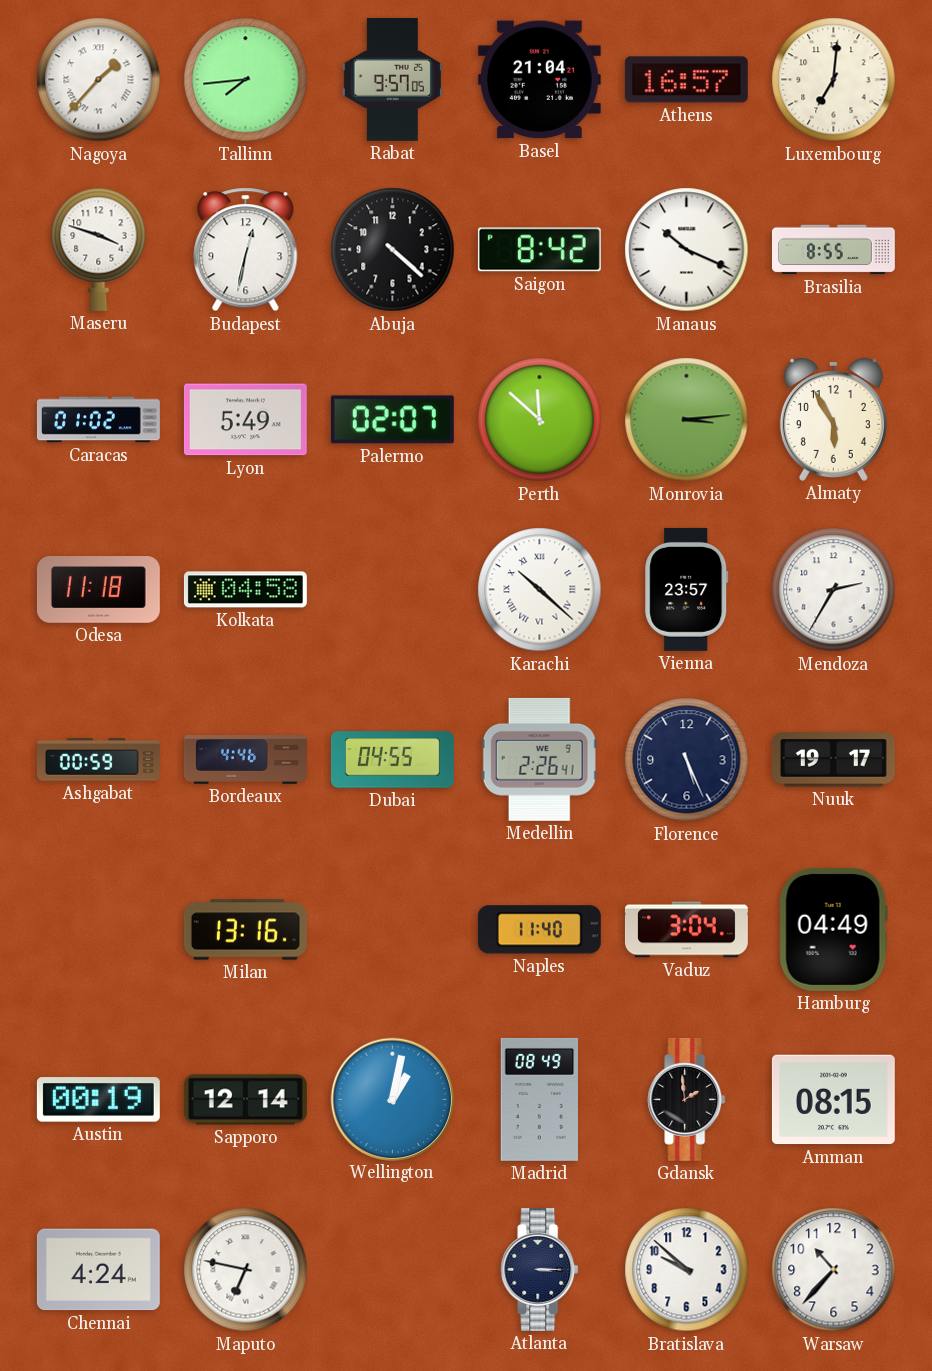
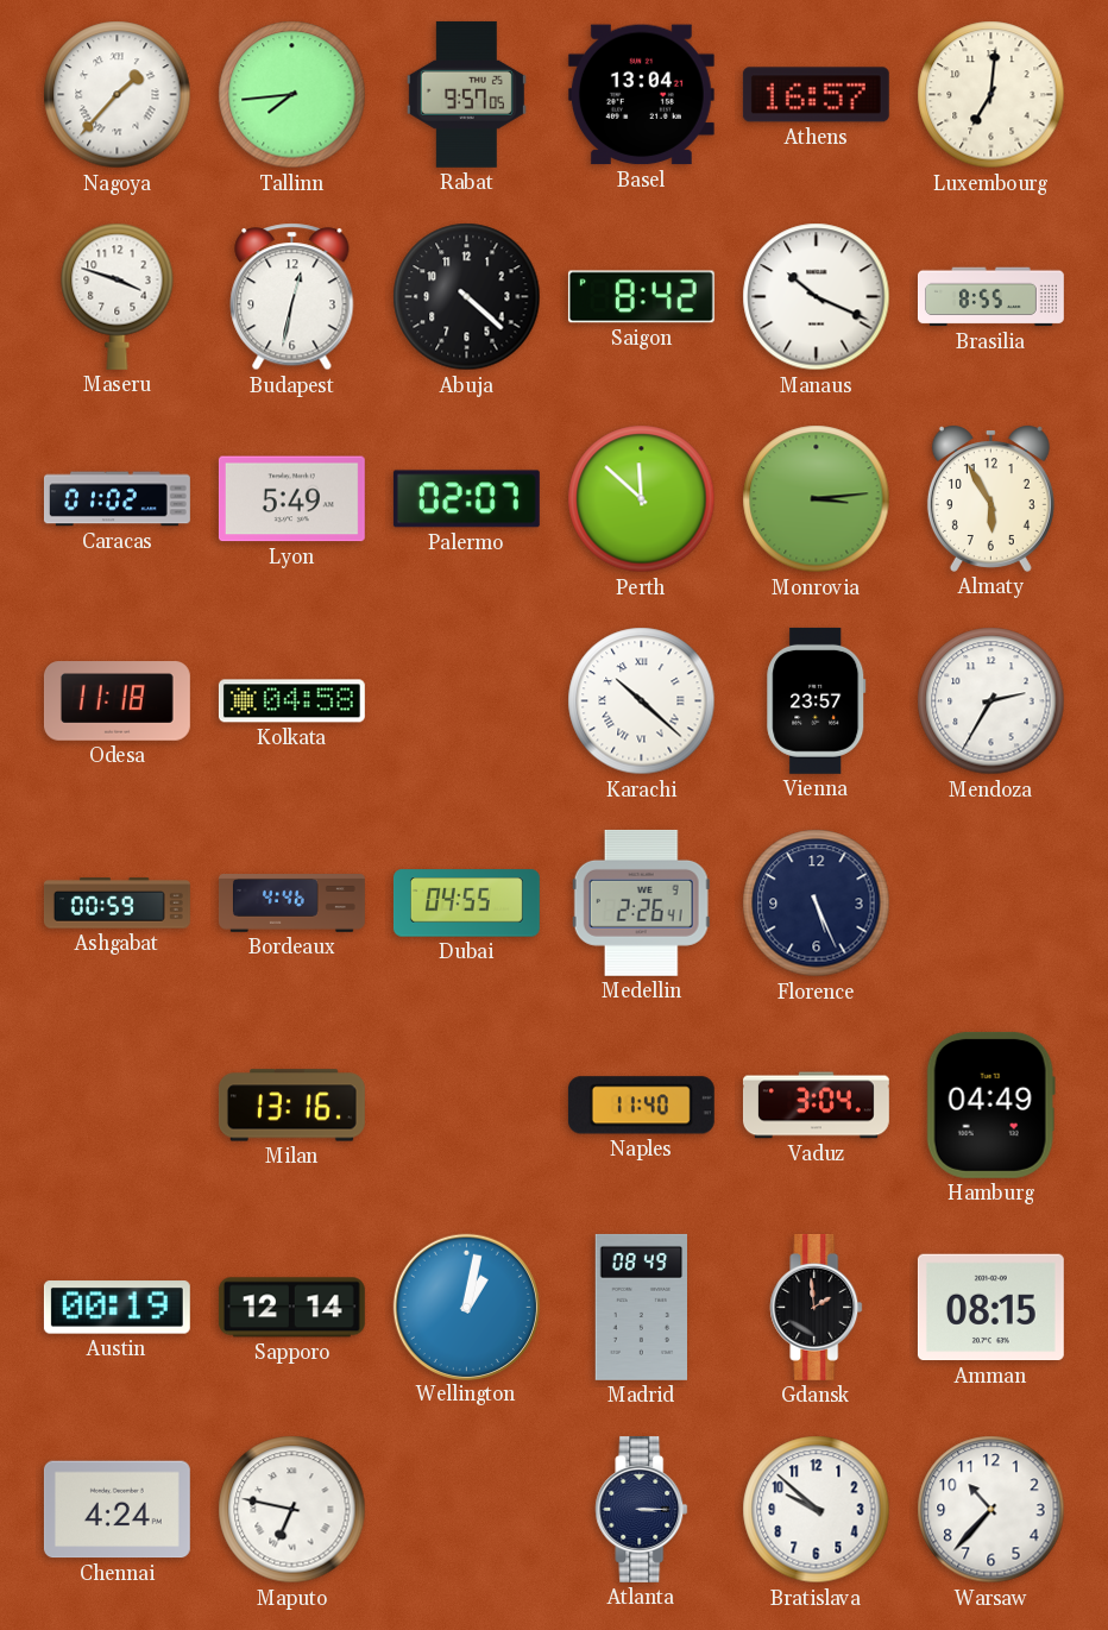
Basel: 21:04 -> 13:04 (641, 95)
Nuuk: 19:17 -> none (833, 760)
